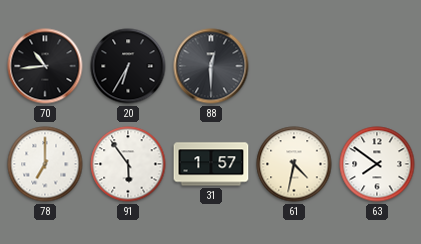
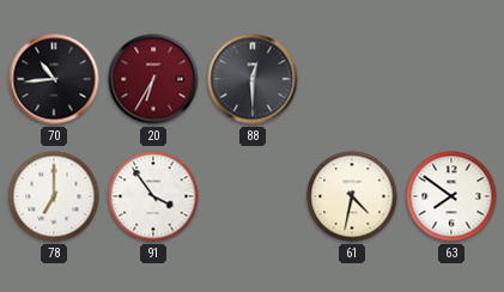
20 dial: black -> burgundy (153, 79)
91: 5:54 -> 3:54 (153, 196)
31: 1:57 -> none (211, 164)
